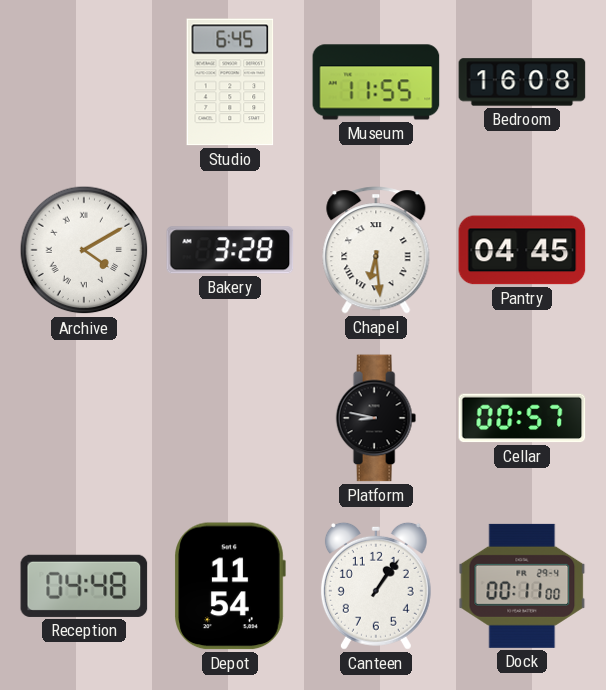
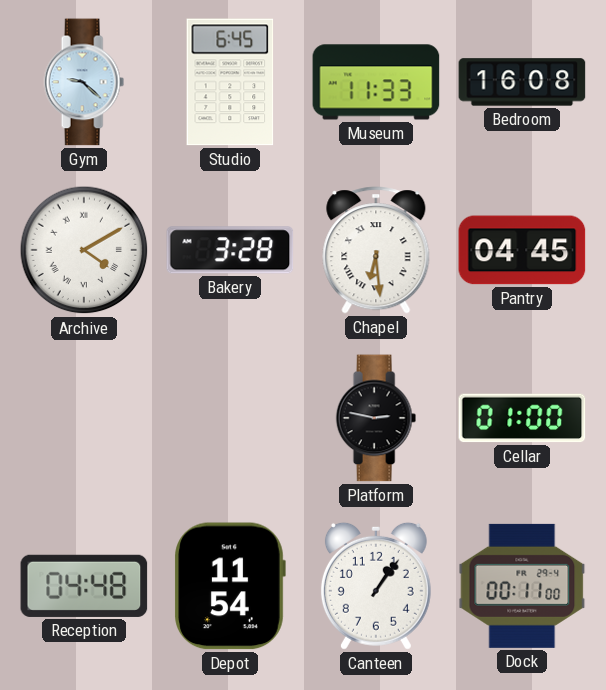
Gym: none -> 9:22 (84, 82)
Museum: 11:55 -> 11:33 (376, 82)
Platform: 8:47 -> 2:47 (376, 418)
Cellar: 00:57 -> 01:00 (522, 418)
